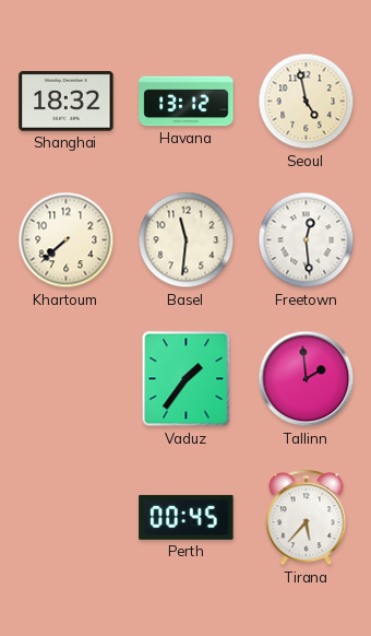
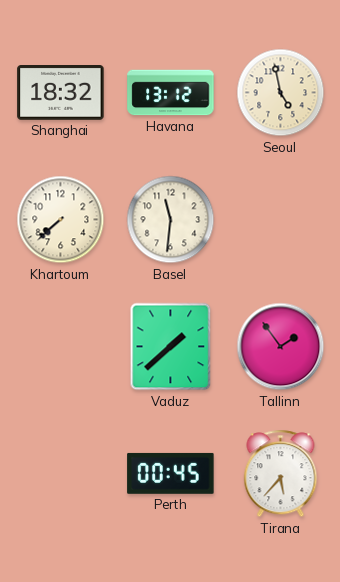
Freetown: 12:29 -> none (307, 240)
Vaduz: 1:36 -> 1:38 (171, 347)
Tallinn: 1:59 -> 1:54 (281, 347)
